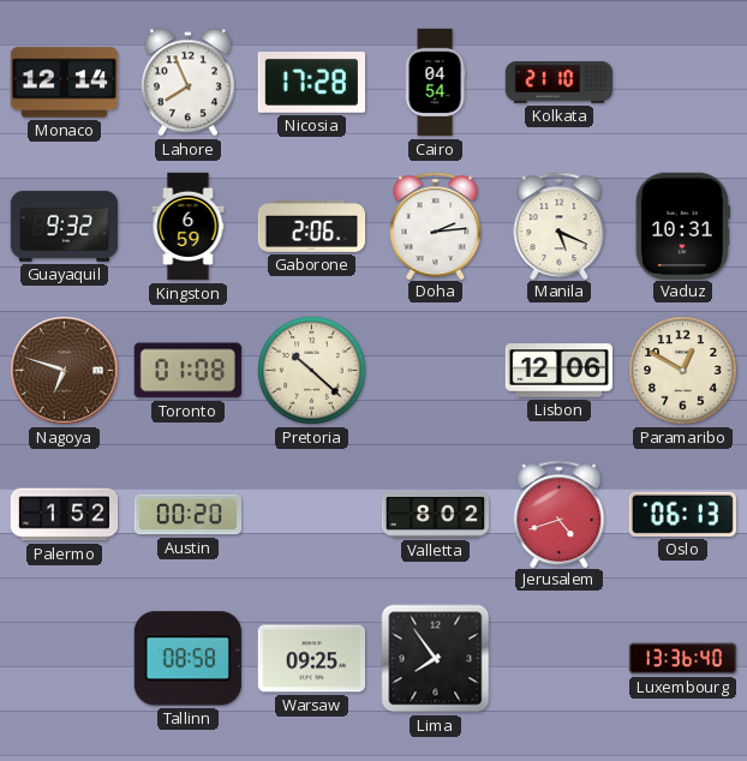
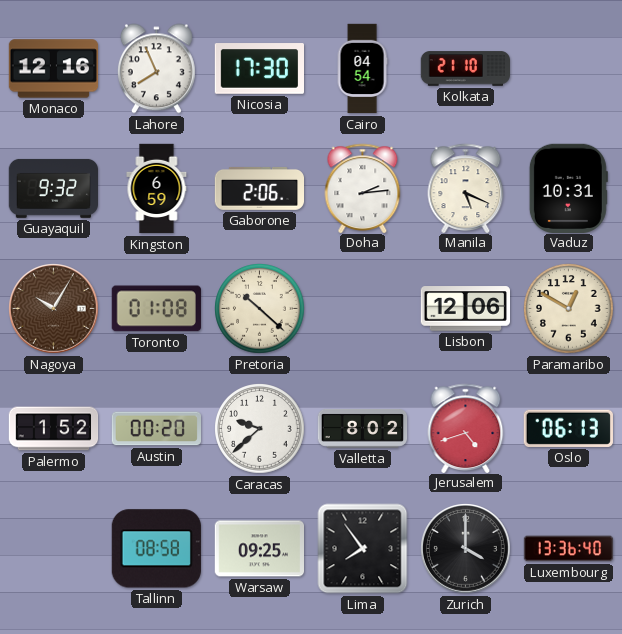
Monaco: 12:14 -> 12:16 (54, 69)
Nicosia: 17:28 -> 17:30 (259, 69)
Nagoya: 6:48 -> 10:05 (54, 309)
Caracas: none -> 9:38 (260, 429)
Zurich: none -> 4:00 (466, 549)
